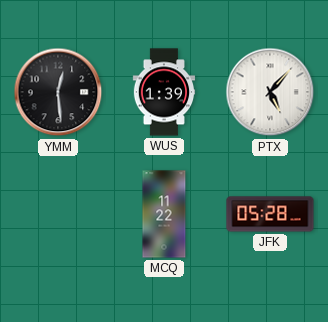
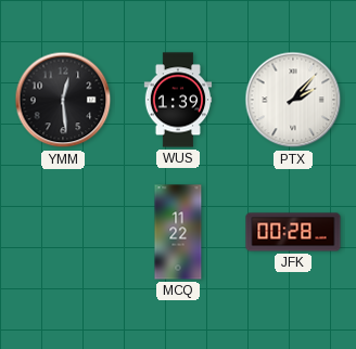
PTX: 5:07 -> 2:07 (293, 100)
JFK: 05:28 -> 00:28 (293, 232)
